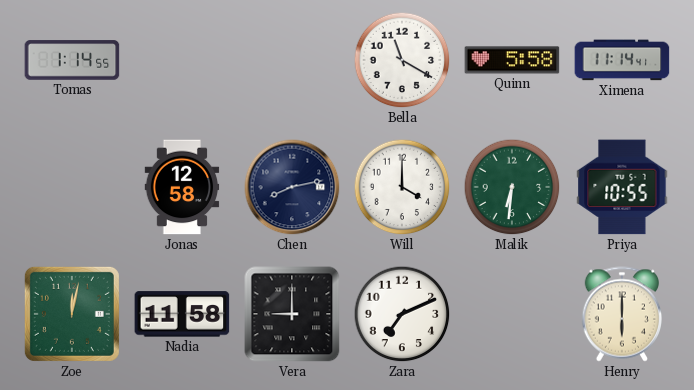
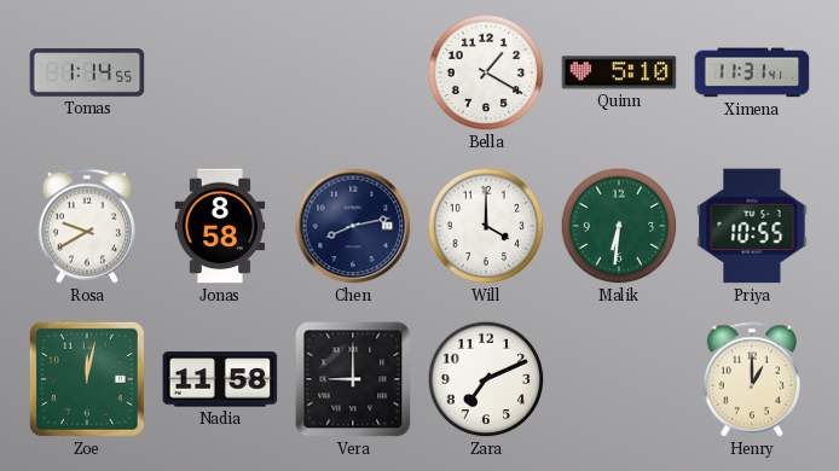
Bella: 11:20 -> 1:20 (486, 72)
Quinn: 5:58 -> 5:10 (619, 72)
Ximena: 11:14 -> 11:31 (752, 72)
Rosa: none -> 9:40 (86, 226)
Jonas: 12:58 -> 8:58 (220, 226)
Henry: 6:00 -> 1:00 (751, 379)
